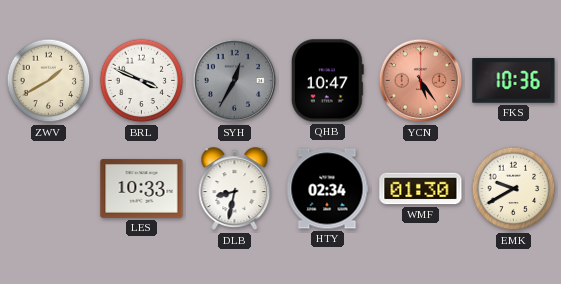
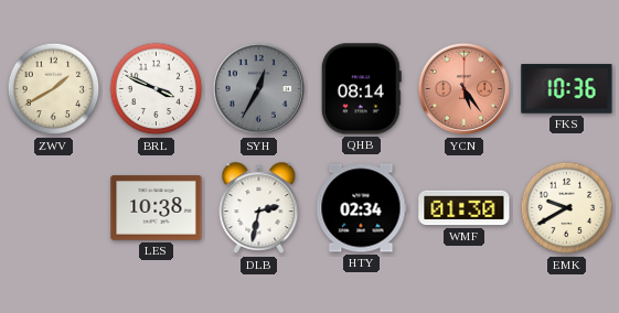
QHB: 10:47 -> 08:14 (361, 89)
LES: 10:33 -> 10:38 (157, 208)
DLB: 8:32 -> 2:32 (259, 208)
